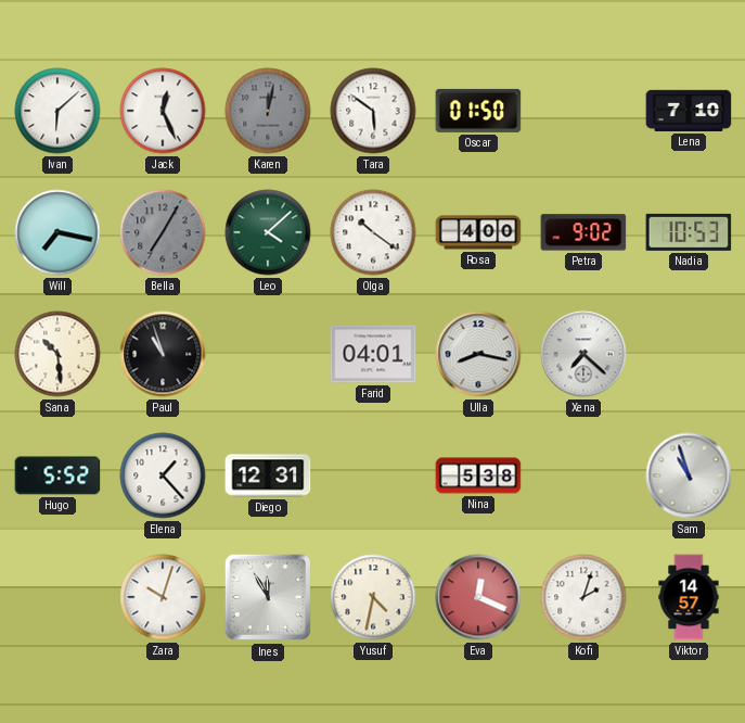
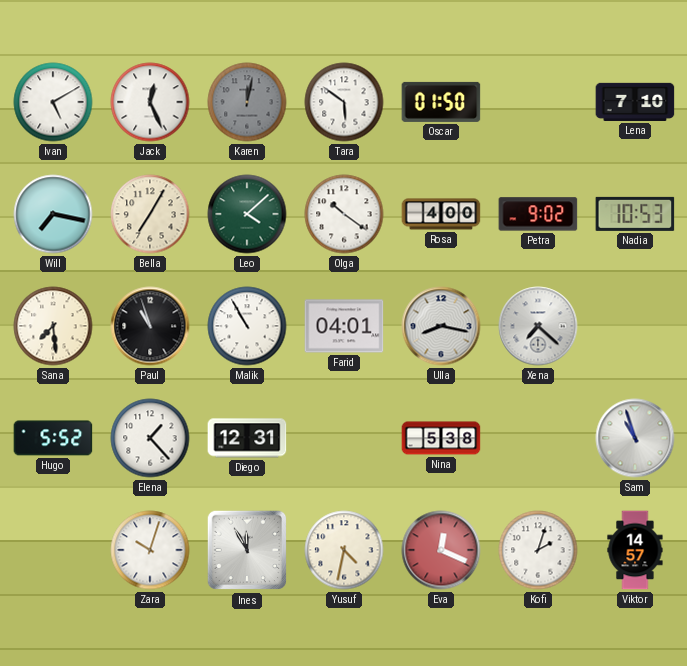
Ivan: 6:08 -> 5:10 (53, 102)
Bella dial: grey -> cream (150, 214)
Sana: 10:29 -> 7:29 (53, 326)
Malik: none -> 10:55 (247, 326)
